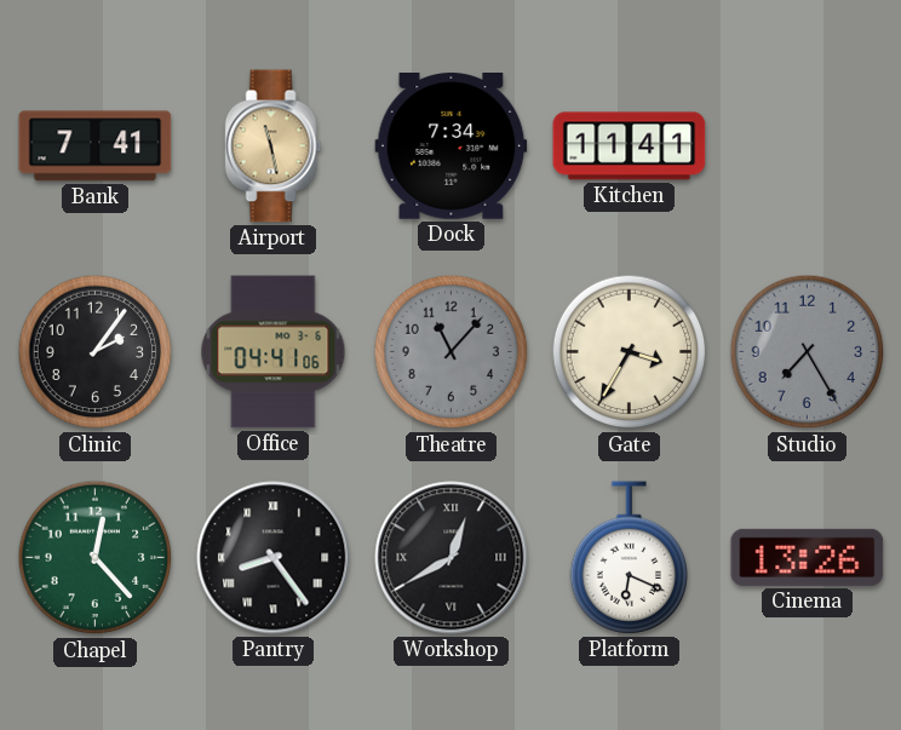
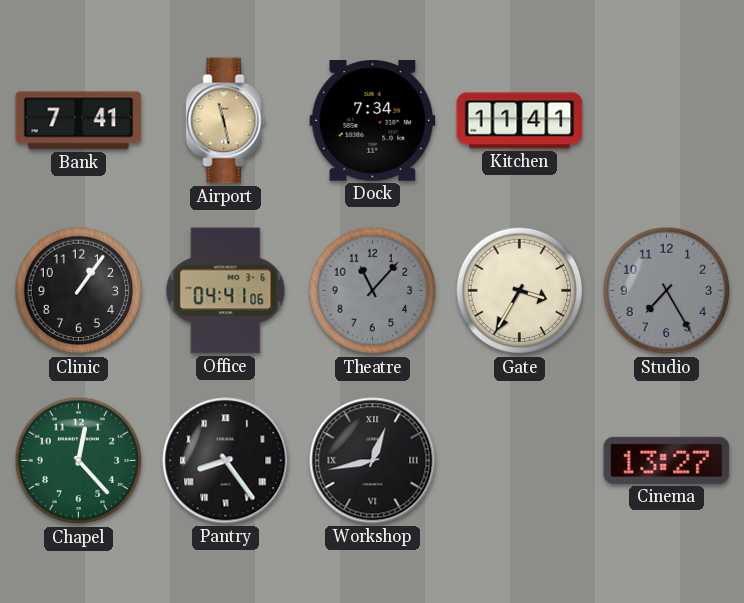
Clinic: 2:06 -> 1:06 (79, 291)
Workshop: 12:40 -> 12:43 (373, 461)
Platform: 6:19 -> none (630, 558)
Cinema: 13:26 -> 13:27 (667, 460)
